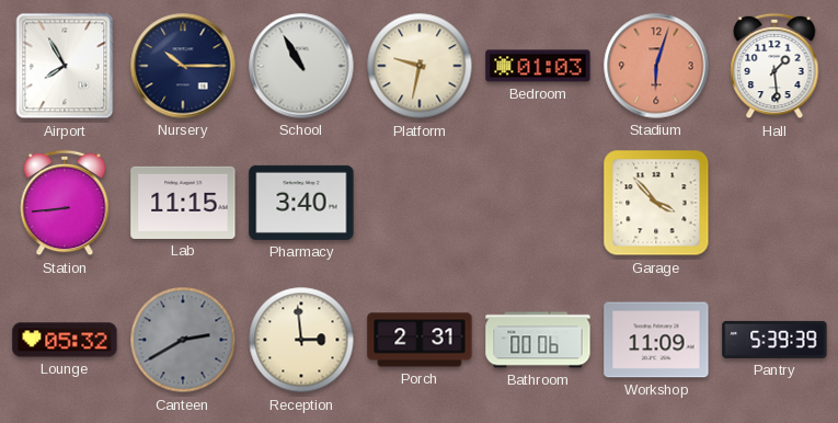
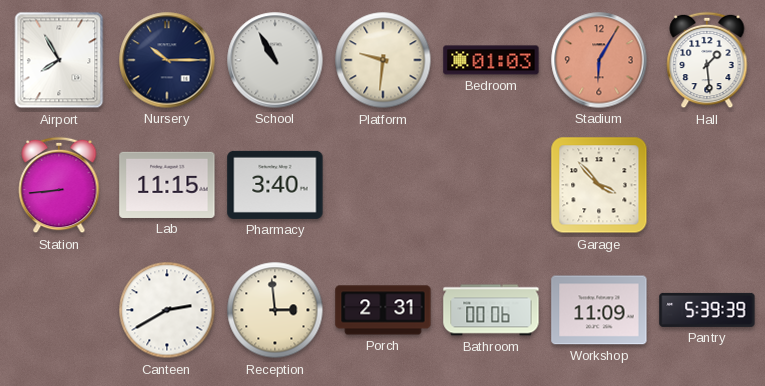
Platform: 9:32 -> 9:31 (383, 60)
Stadium: 6:03 -> 6:05 (599, 60)
Lounge: 05:32 -> none (65, 340)
Canteen dial: grey -> white (167, 310)
